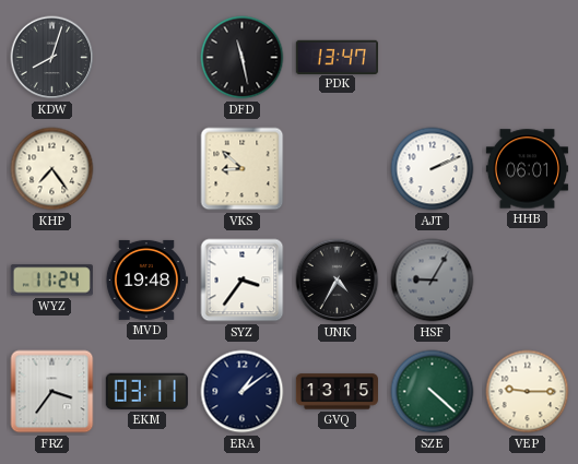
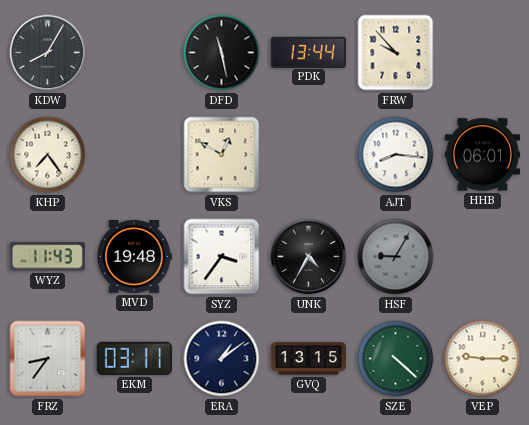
KDW: 8:03 -> 8:05 (48, 53)
PDK: 13:47 -> 13:44 (308, 52)
FRW: none -> 9:53 (396, 53)
VKS: 8:52 -> 12:50 (222, 155)
AJT: 2:11 -> 8:16 (396, 155)
WYZ: 11:24 -> 11:43 (47, 257)
FRZ: 3:36 -> 8:36 (48, 359)
